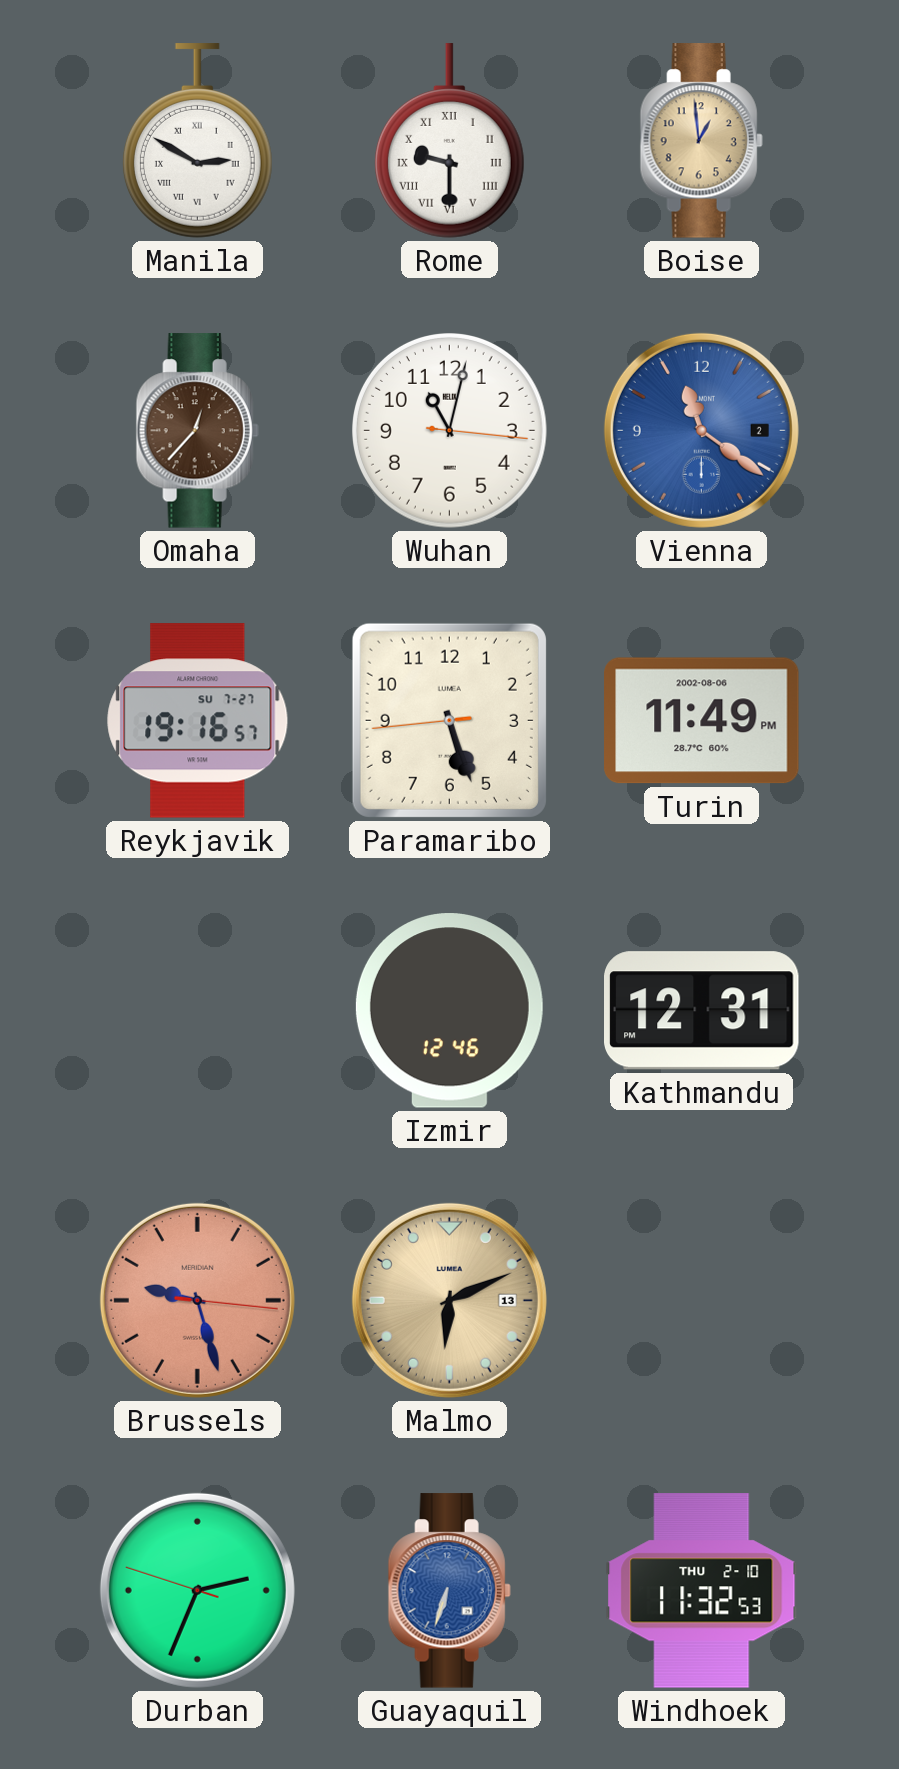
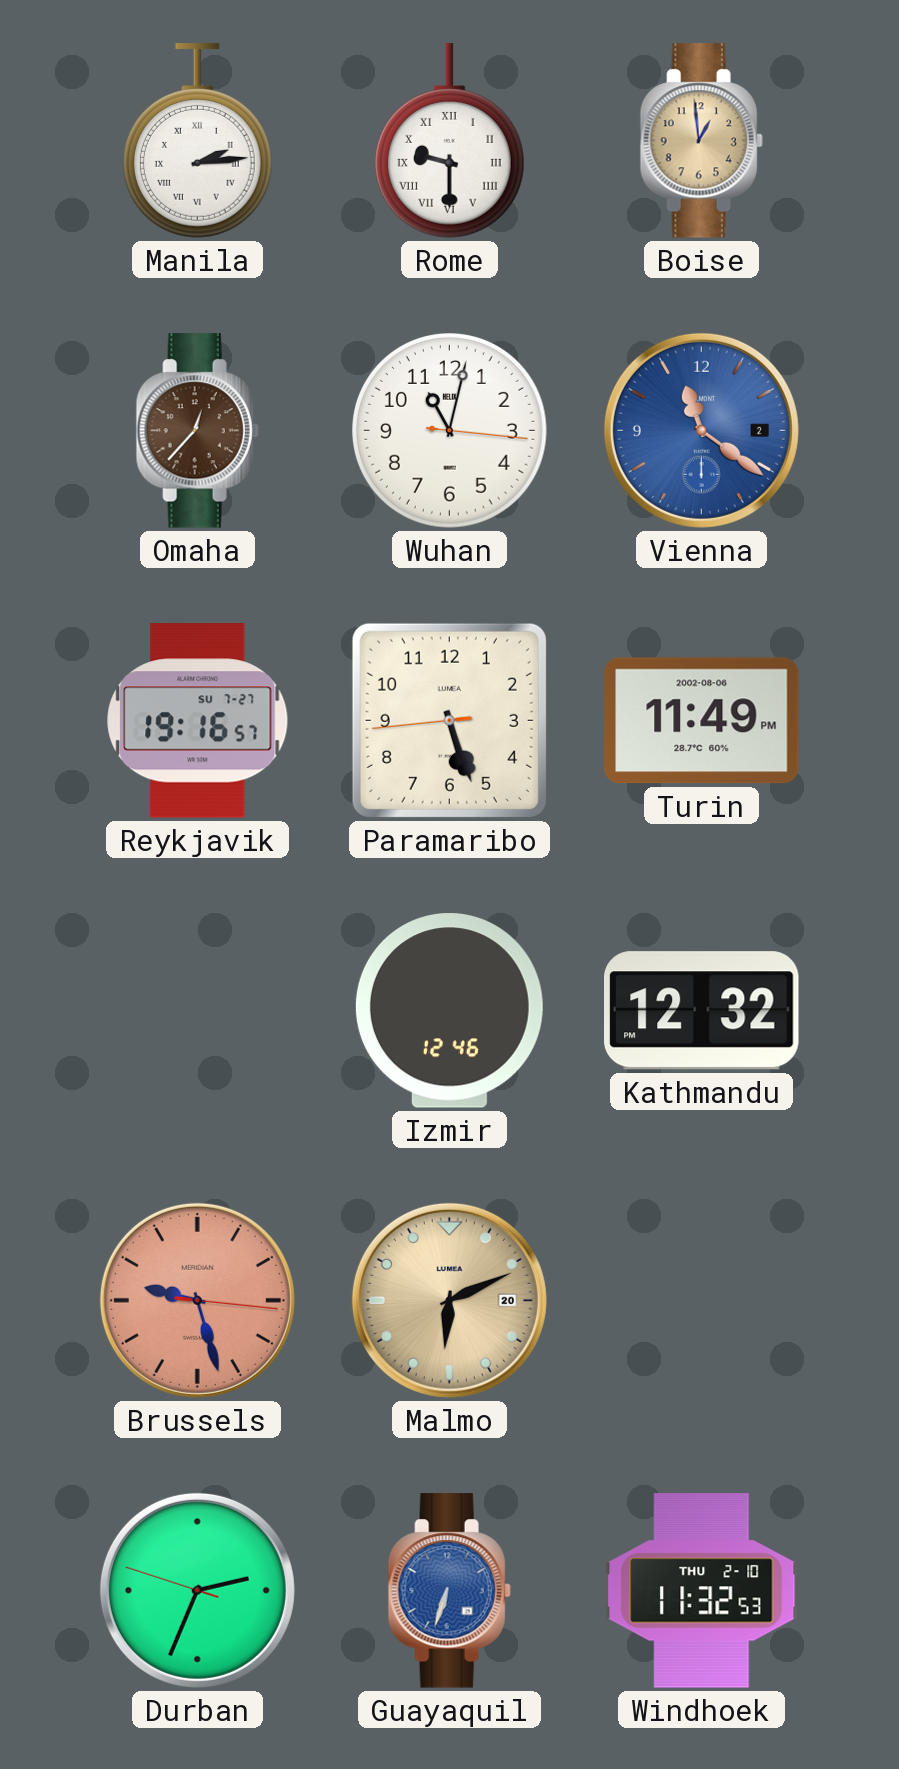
Manila: 2:50 -> 2:14 (197, 141)
Kathmandu: 12:31 -> 12:32 (702, 1011)
Malmo date: 13 -> 20 (449, 1300)
